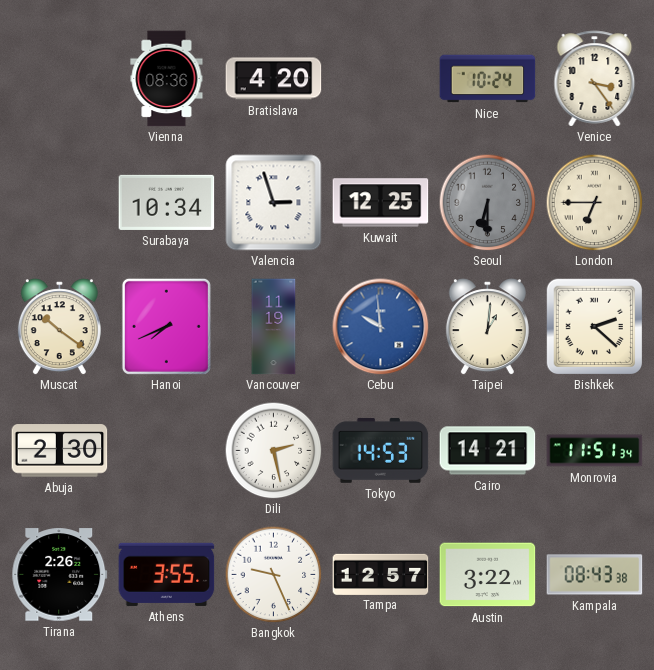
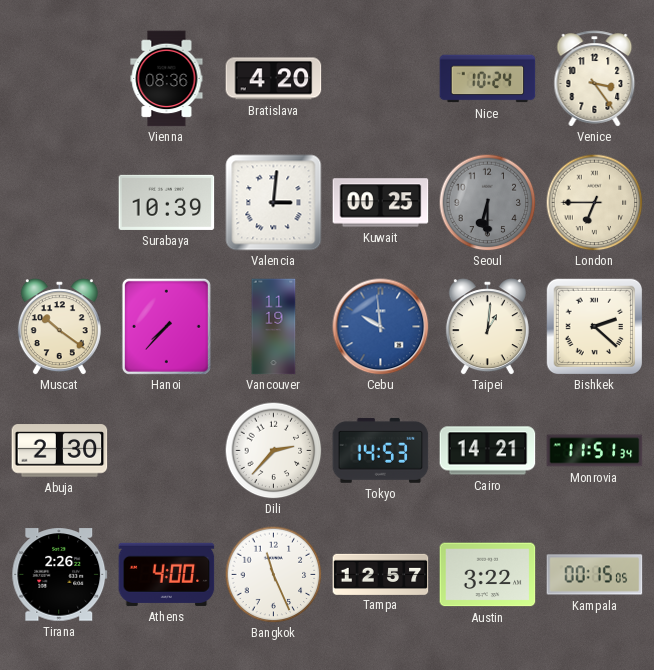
Surabaya: 10:34 -> 10:39 (167, 202)
Valencia: 2:57 -> 3:01 (274, 203)
Kuwait: 12:25 -> 00:25 (381, 203)
Hanoi: 7:41 -> 7:37 (166, 326)
Dili: 2:28 -> 2:37 (273, 450)
Athens: 3:55 -> 4:00 (167, 574)
Bangkok: 9:26 -> 11:26 (273, 574)
Kampala: 08:43 -> 00:15 (595, 575)
